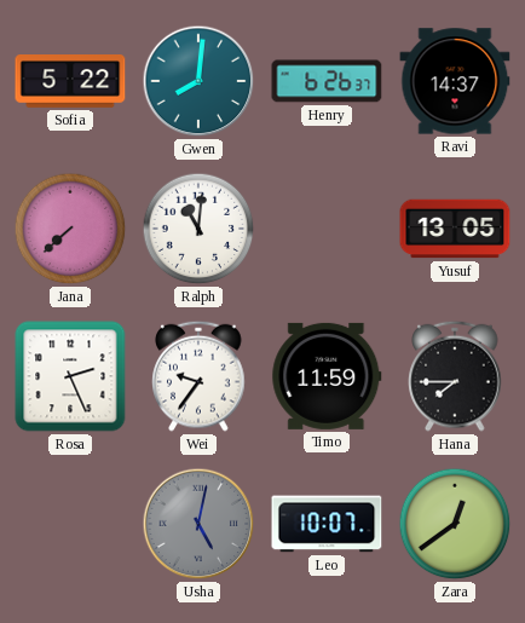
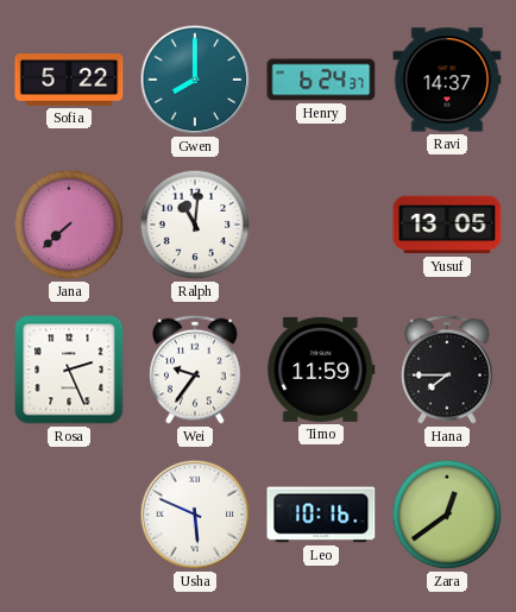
Gwen: 8:01 -> 8:00 (195, 80)
Henry: 6:26 -> 6:24 (321, 80)
Usha: 5:02 -> 5:49 (195, 515)
Usha dial: grey -> white (195, 515)
Leo: 10:07 -> 10:16 (321, 515)
